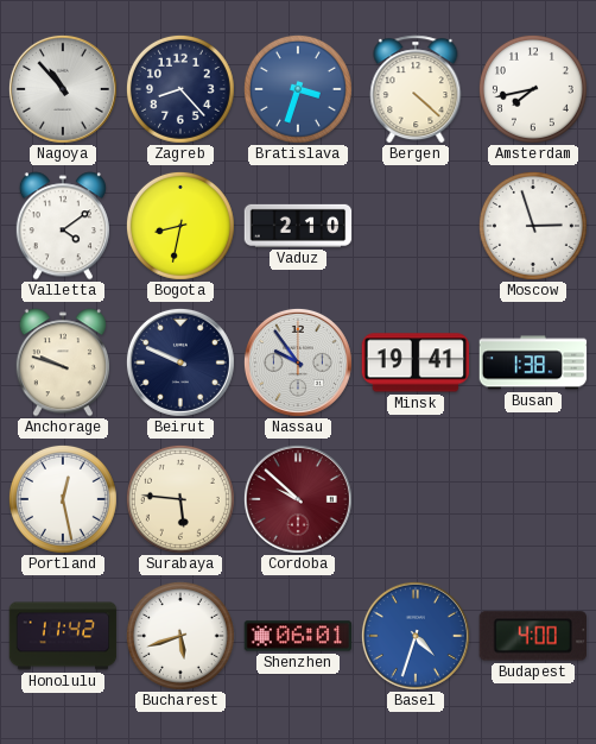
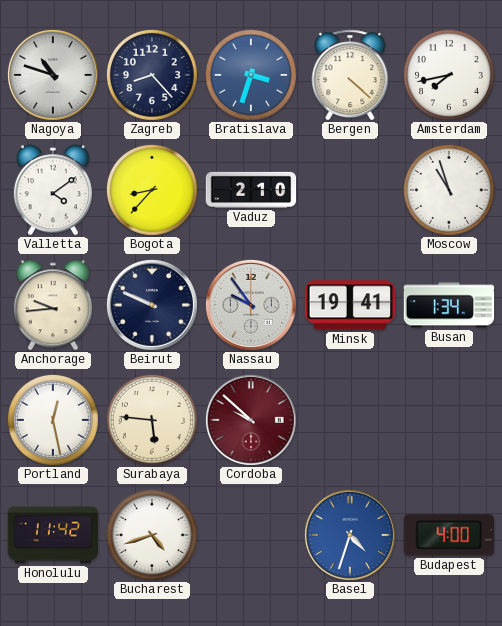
Nagoya: 10:53 -> 10:48 (53, 75)
Bogota: 8:32 -> 8:37 (152, 190)
Moscow: 2:57 -> 10:57 (449, 190)
Anchorage: 9:48 -> 9:44 (53, 305)
Busan: 1:38 -> 1:34 (449, 305)
Bucharest: 5:42 -> 4:42 (152, 535)
Shenzhen: 06:01 -> none (298, 636)
